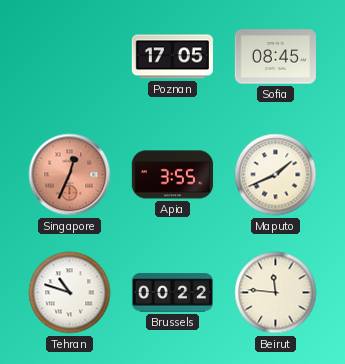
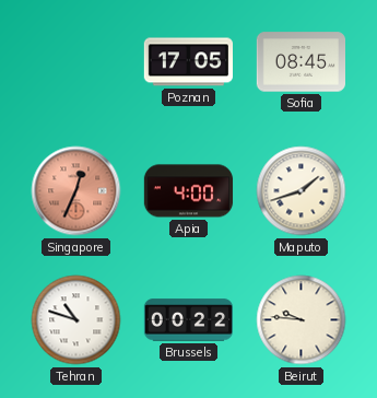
Apia: 3:55 -> 4:00 (189, 191)
Maputo: 1:41 -> 1:42 (302, 191)
Beirut: 11:46 -> 9:46 (302, 320)
